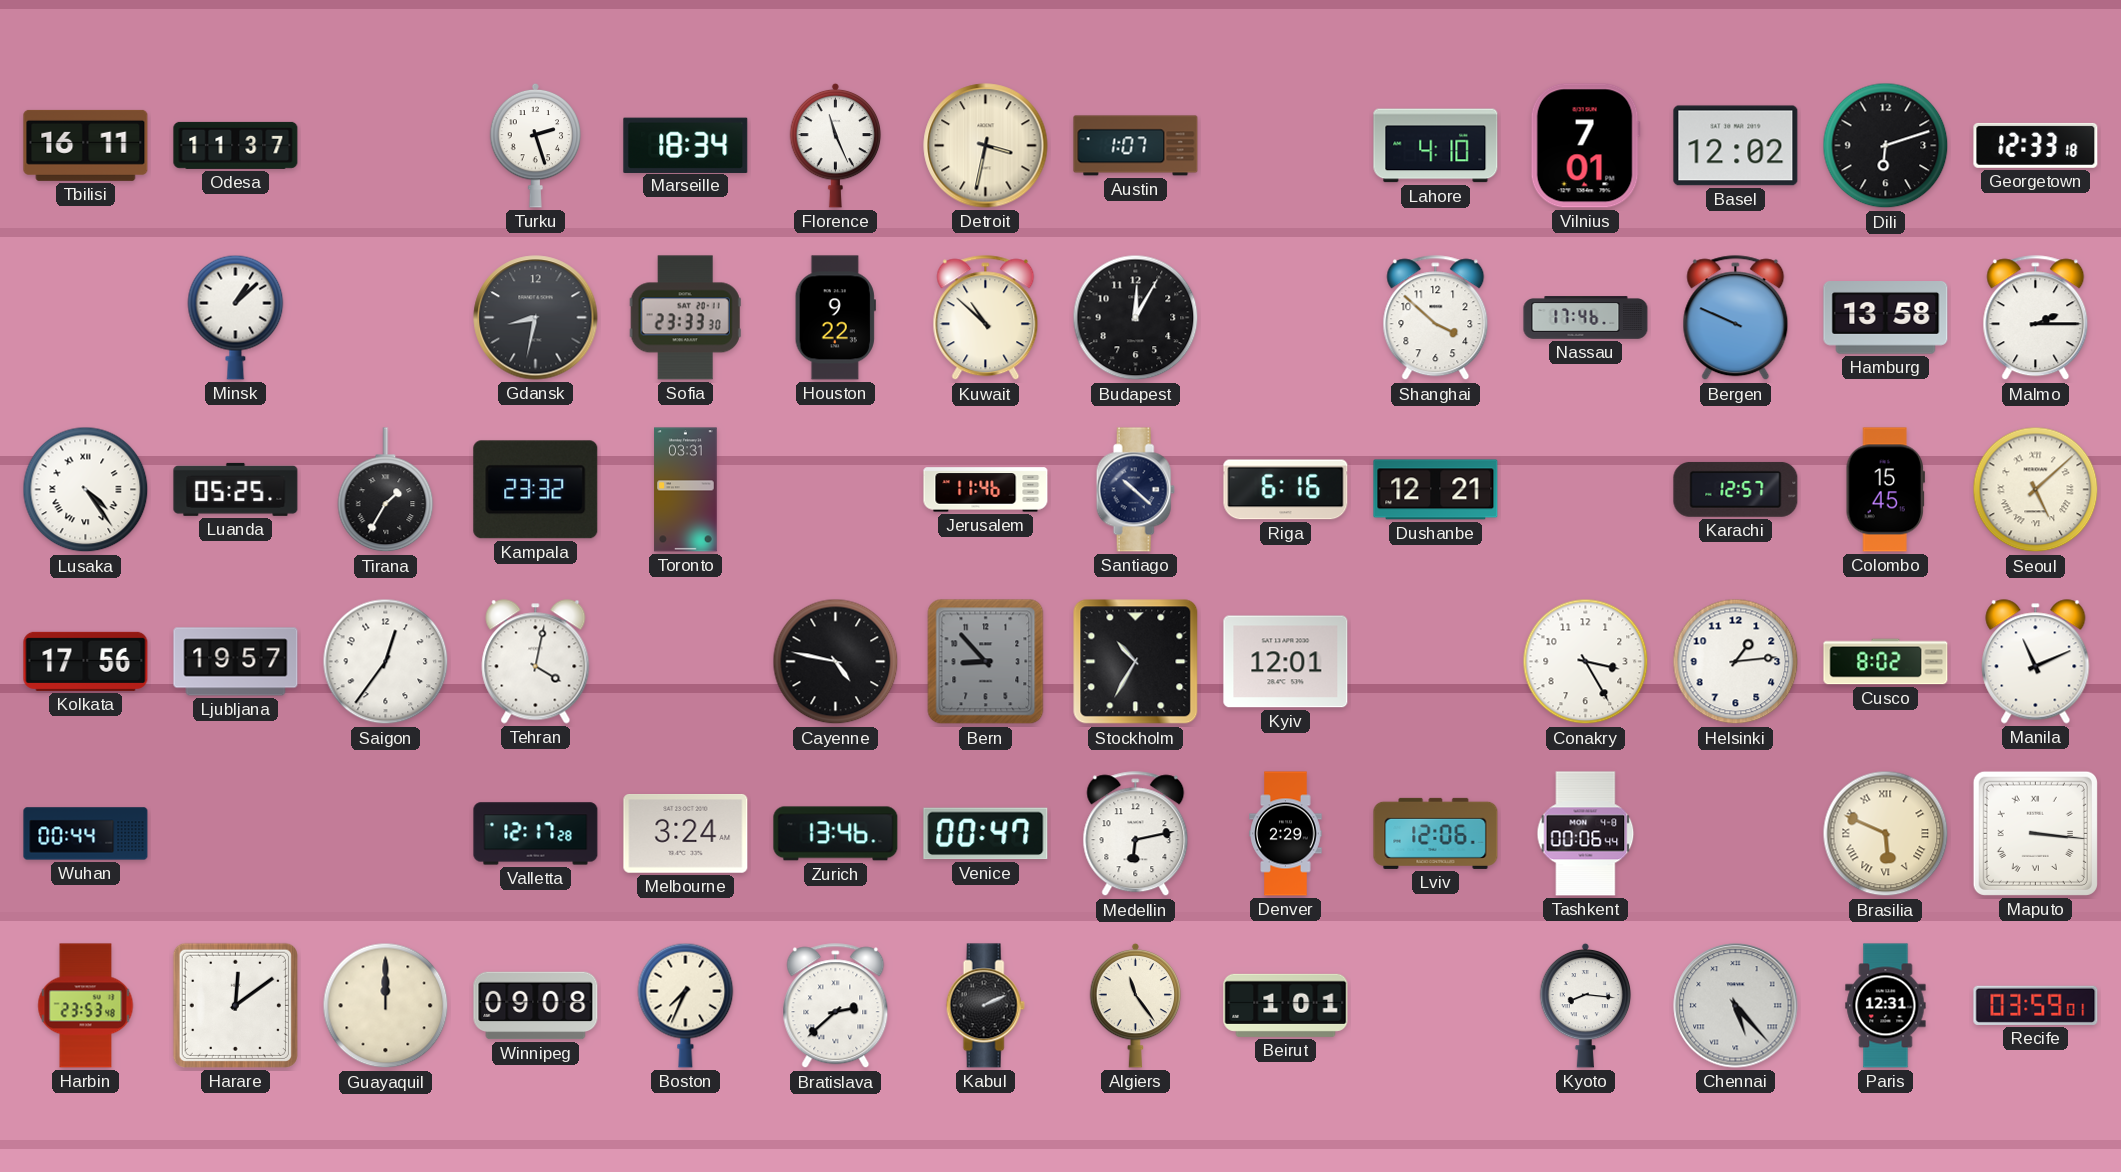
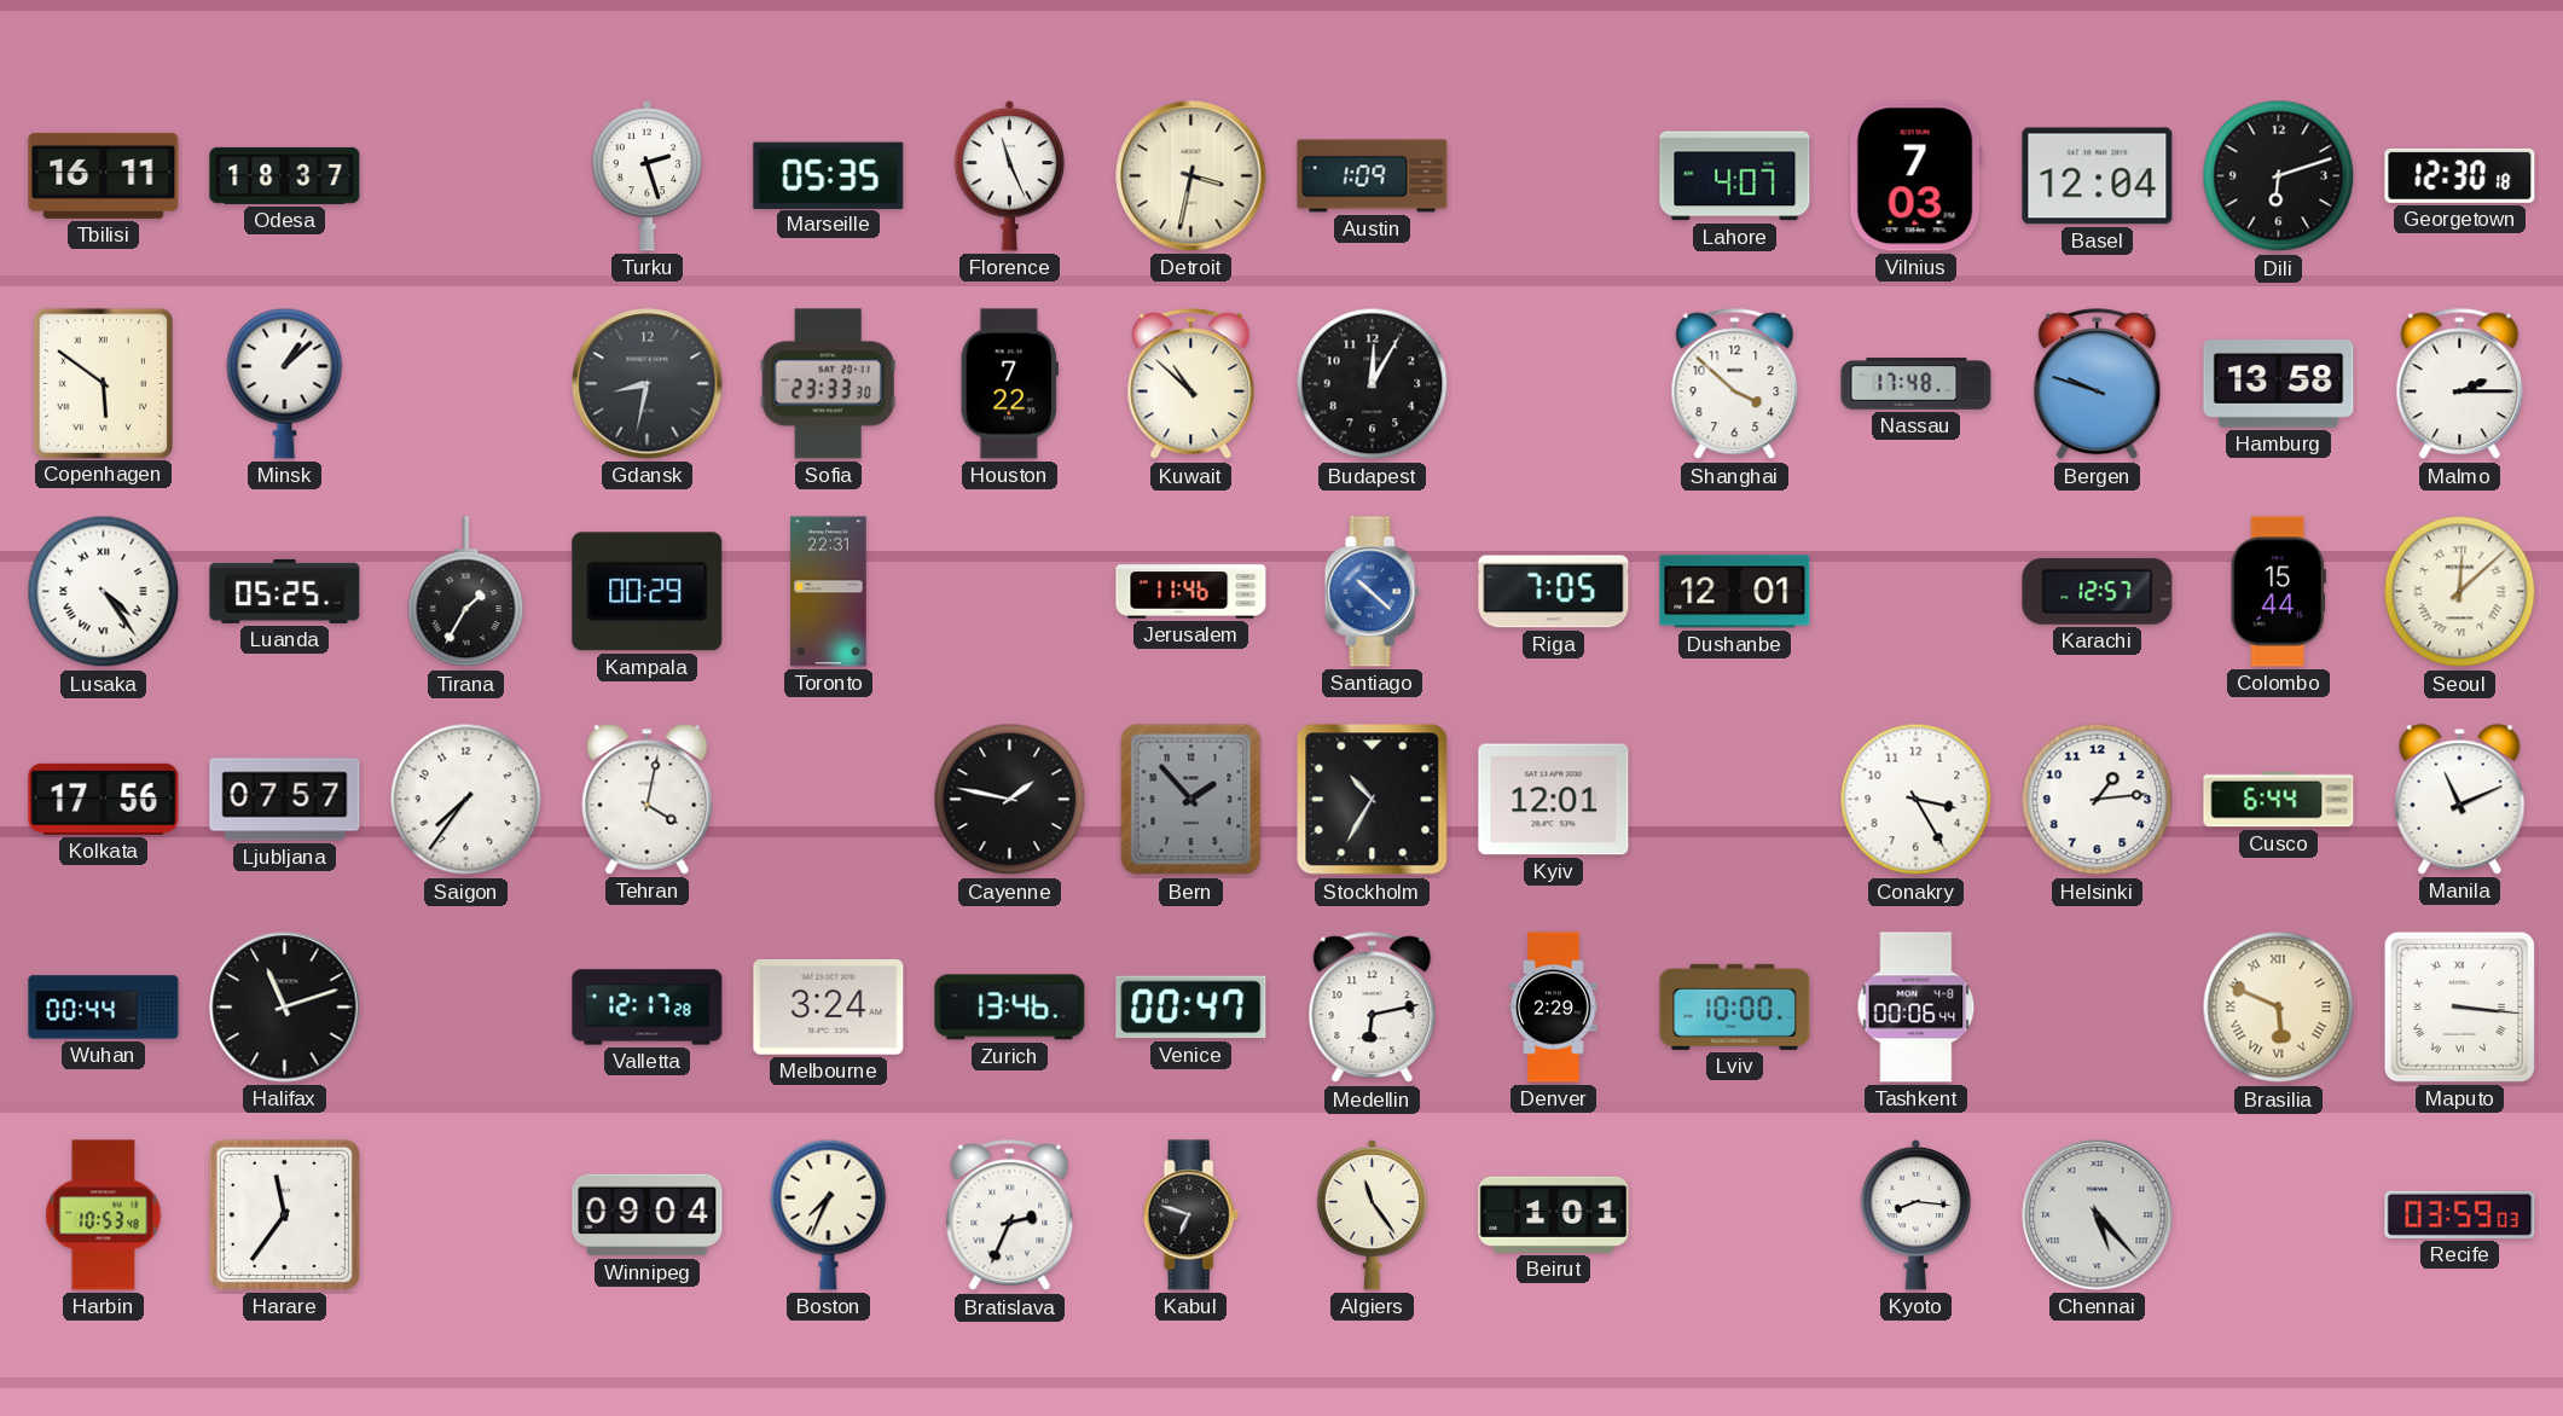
Odesa: 11:37 -> 18:37 (285, 175)
Marseille: 18:34 -> 05:35 (829, 175)
Austin: 1:07 -> 1:09 (1373, 176)
Lahore: 4:10 -> 4:07 (1735, 176)
Vilnius: 7:01 -> 7:03 (1915, 176)
Basel: 12:02 -> 12:04 (2098, 176)
Georgetown: 12:33 -> 12:30 (2460, 175)
Copenhagen: none -> 5:51 (103, 383)
Houston: 9:22 -> 7:22 (1009, 384)
Nassau: 17:46 -> 17:48 (1917, 384)
Bergen: 9:49 -> 9:48 (2098, 384)
Kampala: 23:32 -> 00:29 (648, 592)
Toronto: 03:31 -> 22:31 (829, 592)
Santiago dial: navy -> blue (1372, 592)
Riga: 6:16 -> 7:05 (1554, 592)
Dushanbe: 12:21 -> 12:01 (1735, 592)
Colombo: 15:45 -> 15:44 (2278, 592)
Seoul: 5:08 -> 12:08 (2460, 592)
Ljubljana: 19:57 -> 07:57 (285, 800)
Saigon: 12:36 -> 7:36 (466, 800)
Cayenne: 4:47 -> 1:47 (1010, 800)
Bern: 8:53 -> 1:53 (1191, 800)
Cusco: 8:02 -> 6:44 (2279, 800)
Halifax: none -> 11:12 (285, 1008)
Lviv: 12:06 -> 10:00 (1735, 1006)
Harbin: 23:53 -> 10:53 (104, 1215)
Harare: 12:09 -> 11:36 (284, 1214)
Guayaquil: 12:00 -> none (386, 1006)
Winnipeg: 09:08 -> 09:04 (648, 1215)
Bratislava: 2:38 -> 2:34 (1010, 1215)
Kabul: 2:11 -> 6:48 (1190, 1215)
Paris: 12:31 -> none (1886, 1006)
Recife: 03:59:01 -> 03:59:03 (2460, 1214)
